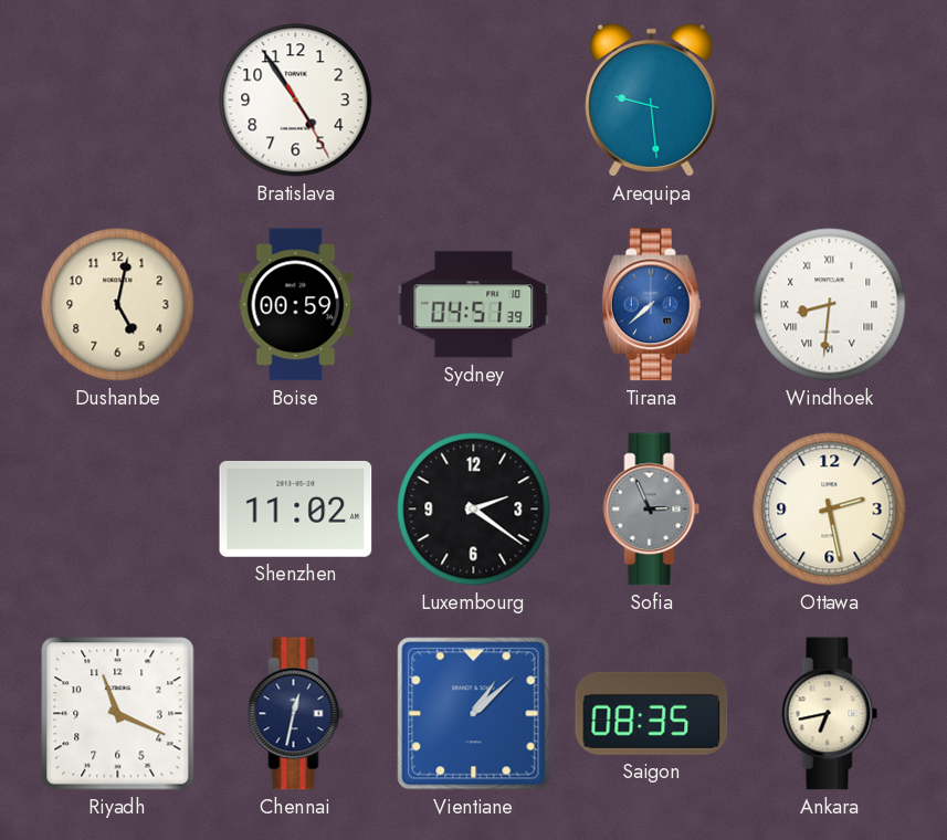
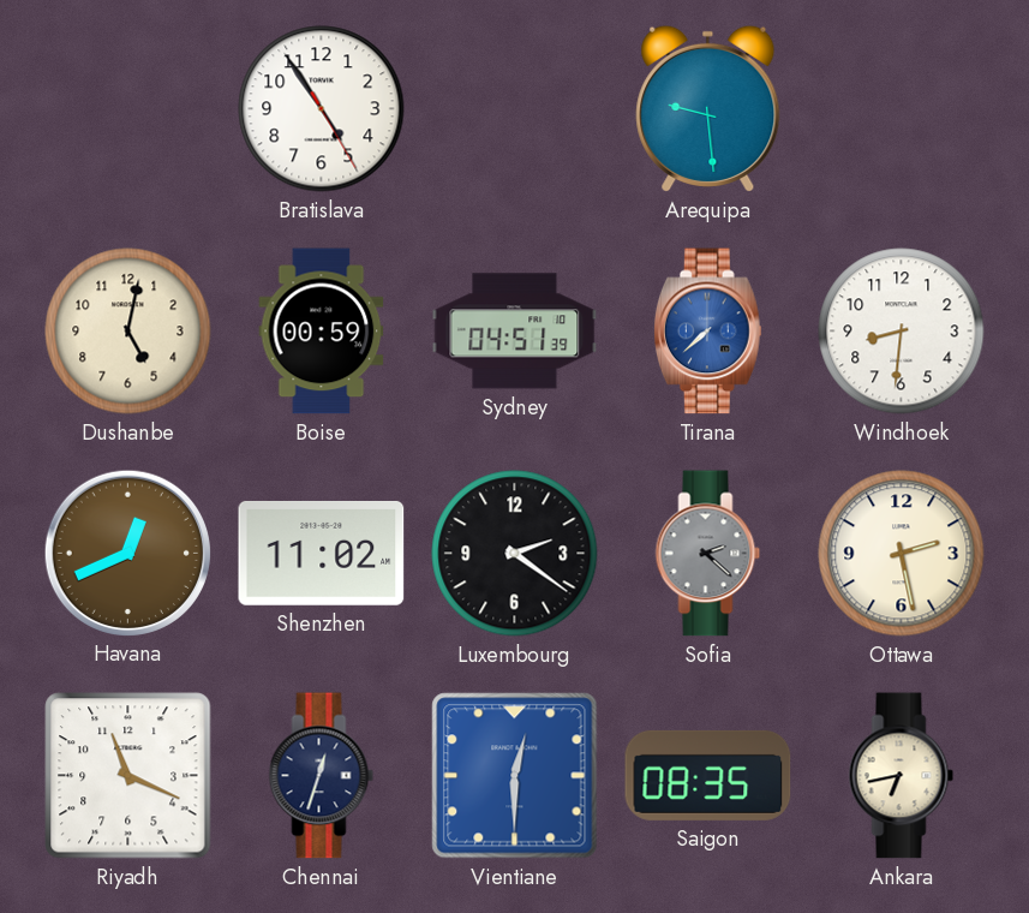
Windhoek numerals: Roman -> Arabic (902, 332)
Havana: none -> 12:41 (127, 553)
Sofia: 2:56 -> 2:22 (708, 554)
Chennai: 12:32 -> 12:33 (322, 776)
Vientiane: 1:08 -> 12:30 (515, 776)
